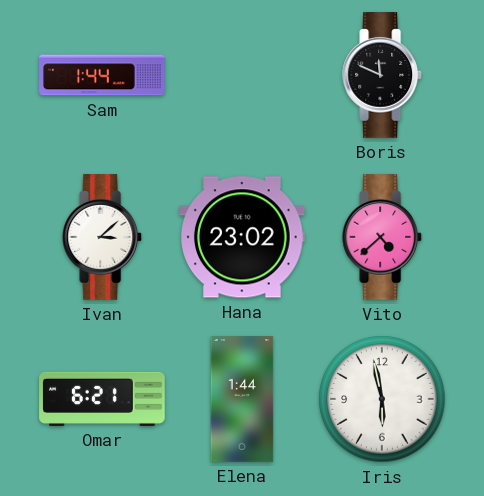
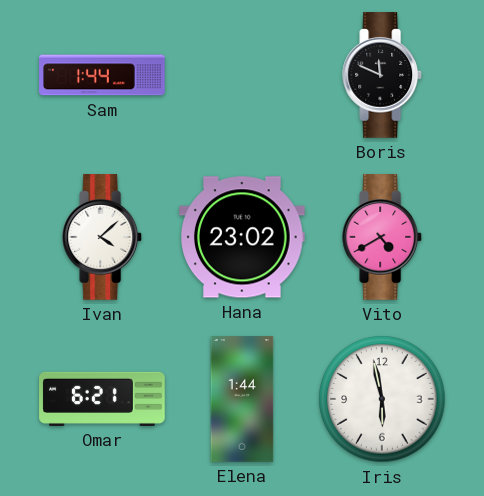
Ivan: 3:08 -> 4:08 (103, 237)
Vito: 4:38 -> 4:40 (383, 237)
